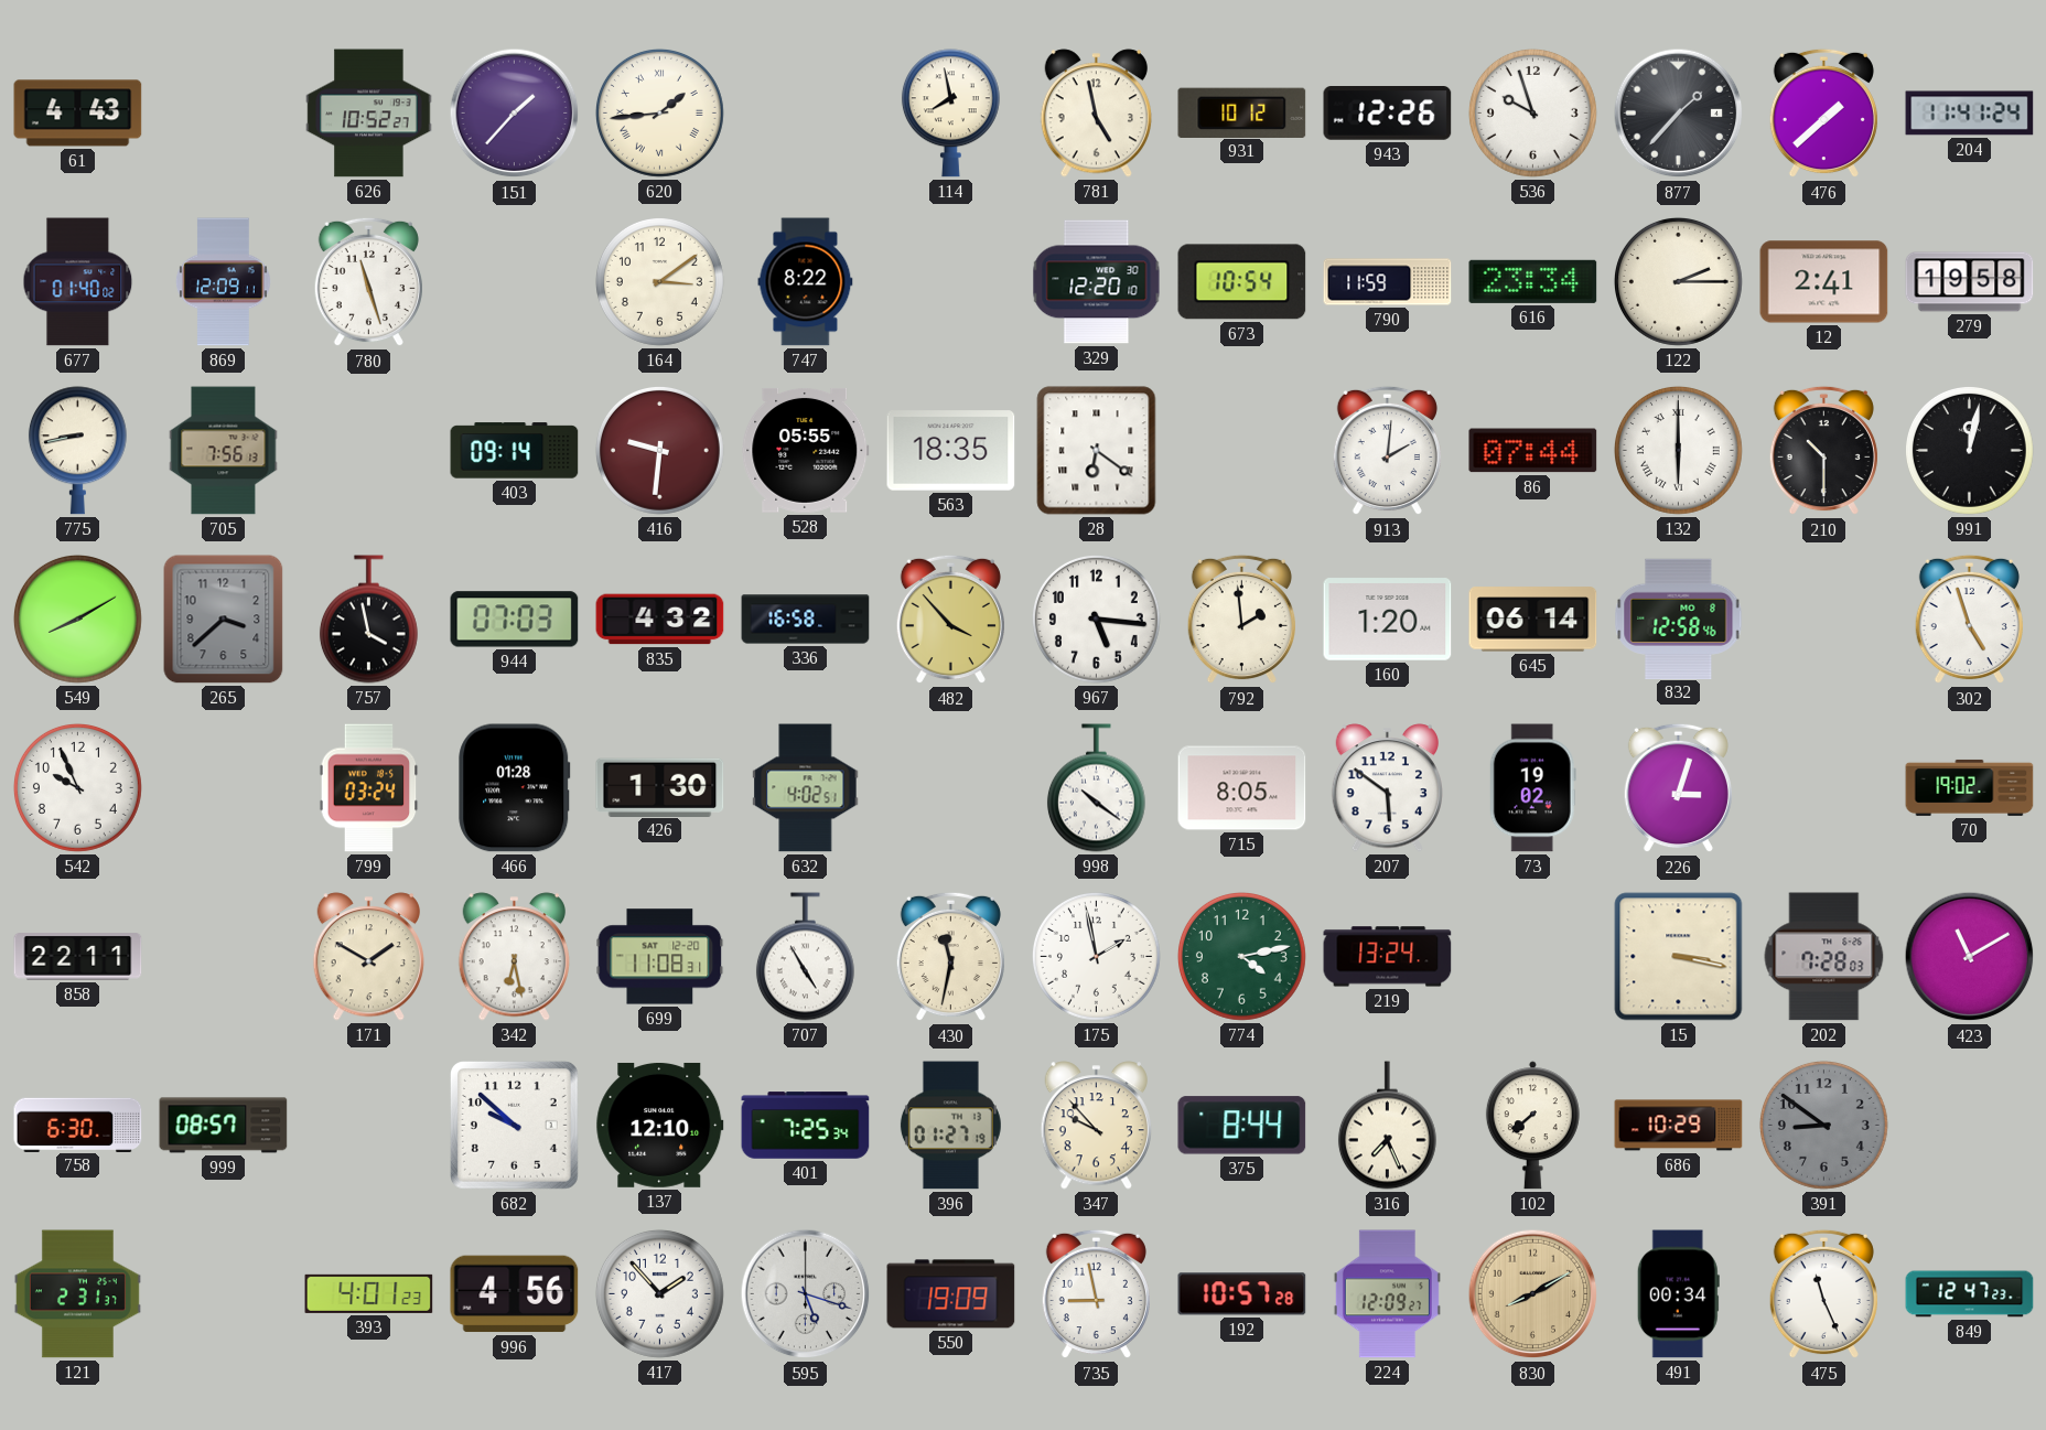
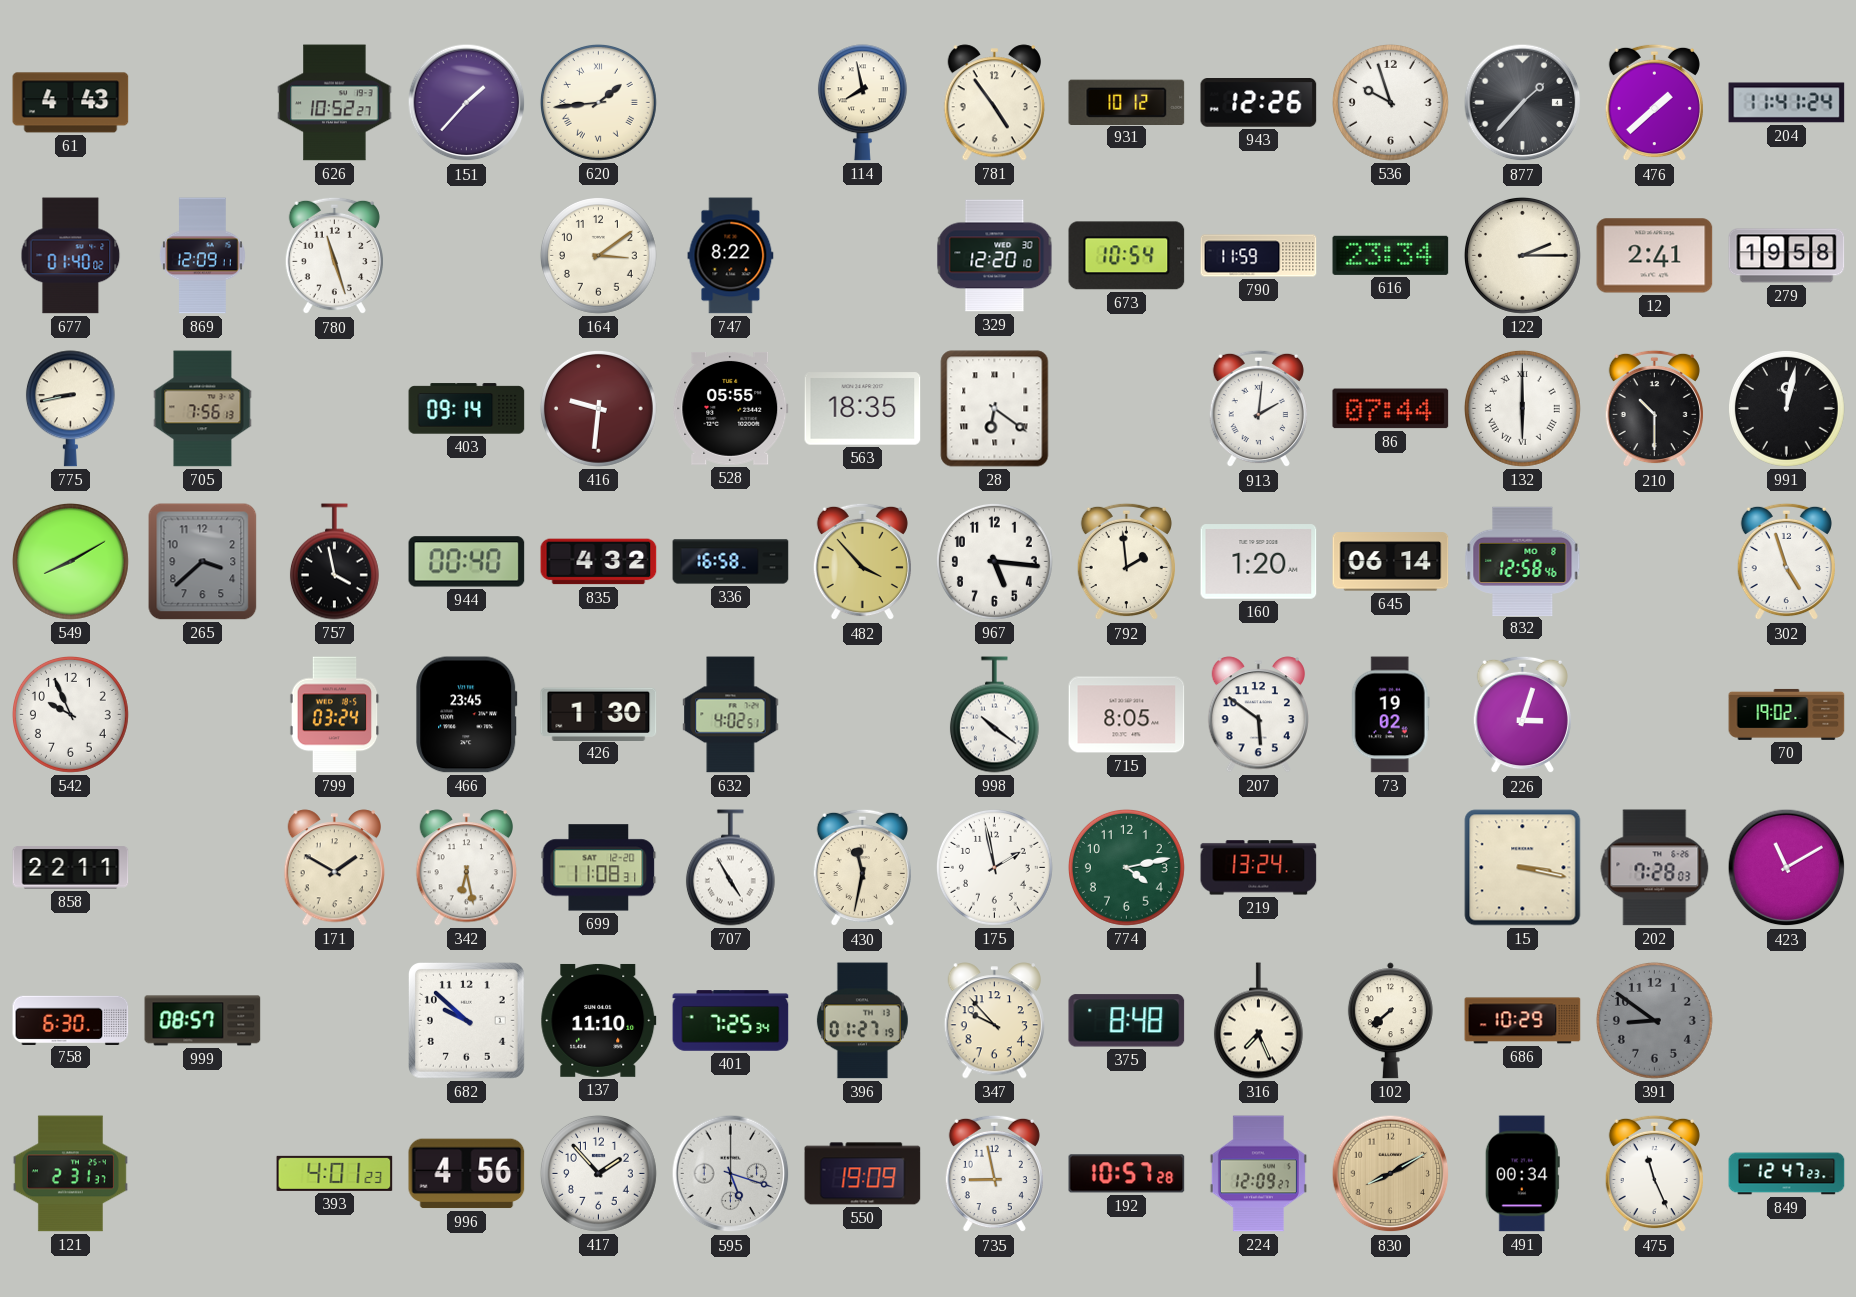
781: 4:58 -> 4:54 (994, 103)
944: 07:03 -> 00:40 (467, 562)
466: 01:28 -> 23:45 (467, 715)
137: 12:10 -> 11:10 (599, 1020)
375: 8:44 -> 8:48 (1127, 1021)
